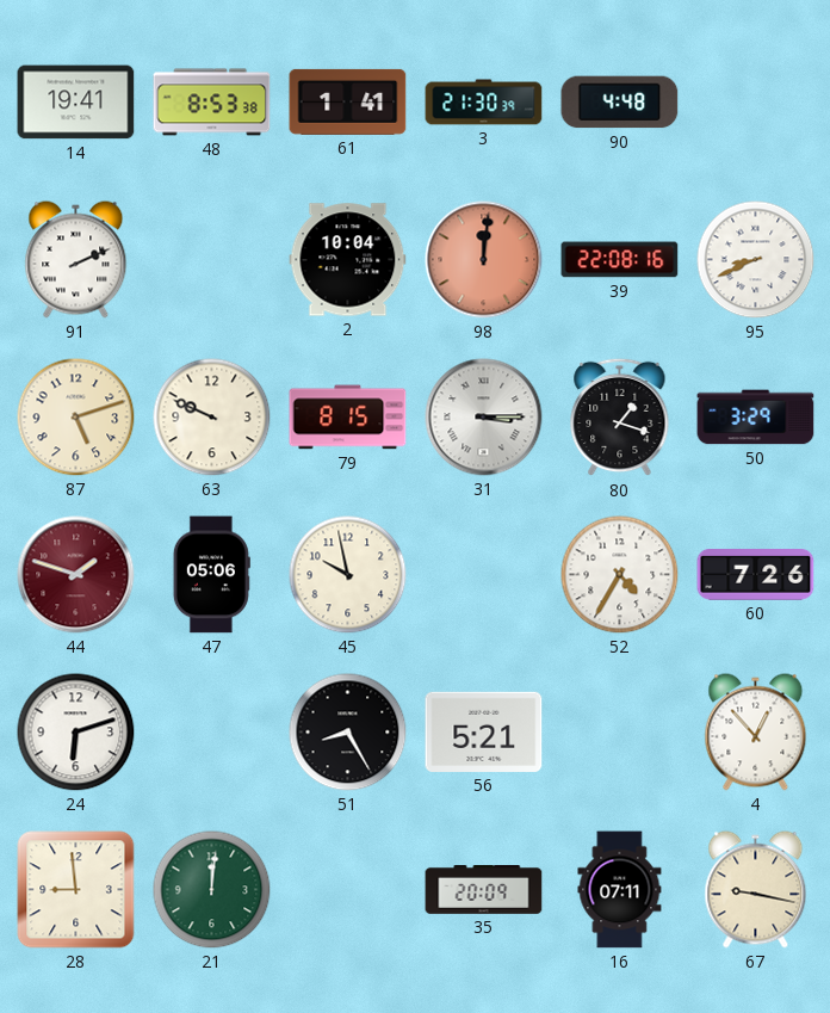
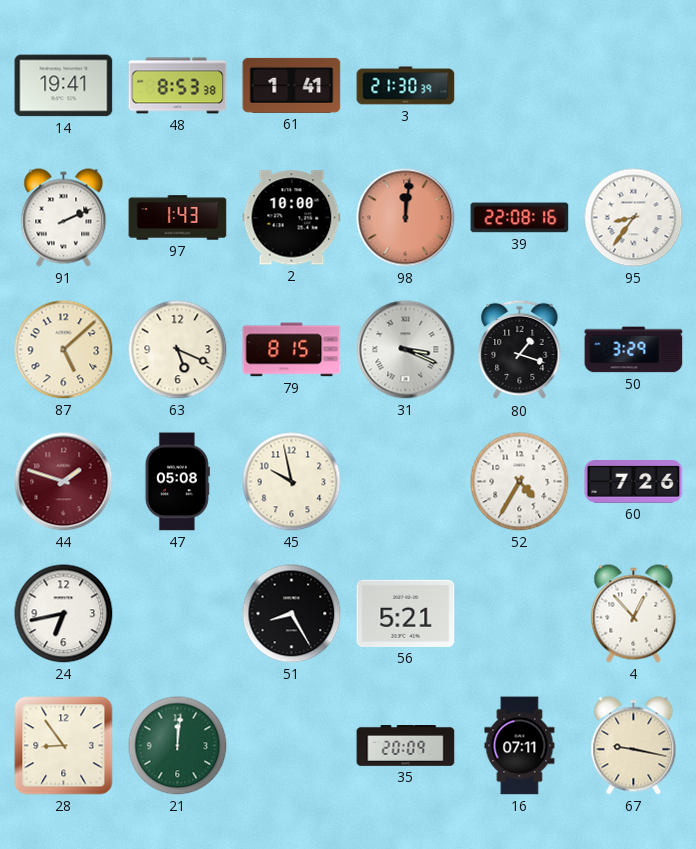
90: 4:48 -> none (620, 103)
97: none -> 1:43 (178, 218)
2: 10:04 -> 10:00 (292, 218)
95: 8:41 -> 8:36 (634, 218)
87: 5:12 -> 5:08 (64, 350)
63: 9:49 -> 5:19 (178, 350)
31: 3:15 -> 3:19 (406, 350)
47: 05:06 -> 05:08 (177, 482)
24: 6:12 -> 6:43 (64, 614)
28: 8:59 -> 8:54 (64, 746)
